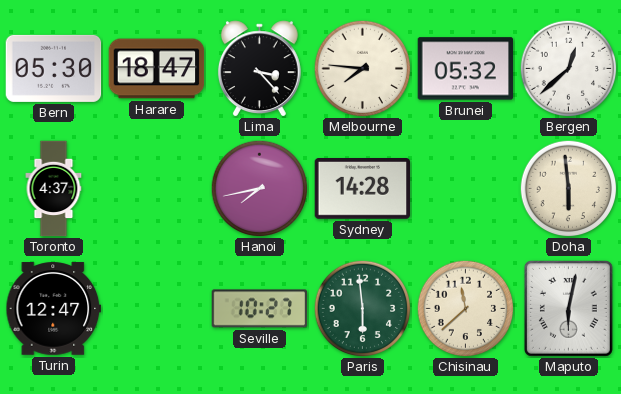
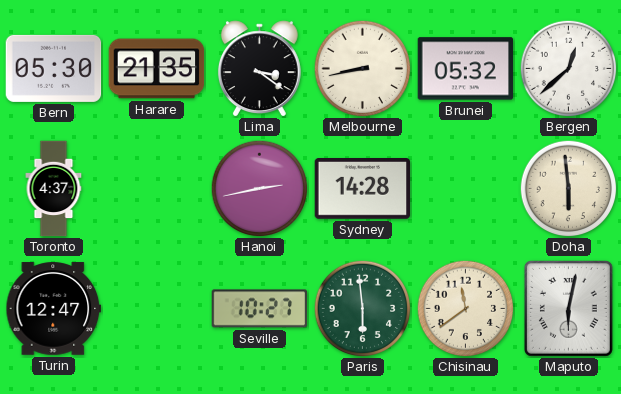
Harare: 18:47 -> 21:35 (157, 69)
Lima: 3:23 -> 3:21 (259, 69)
Melbourne: 7:46 -> 8:43 (362, 68)
Hanoi: 7:43 -> 2:43 (259, 188)
Chisinau: 11:38 -> 11:39 (465, 308)
